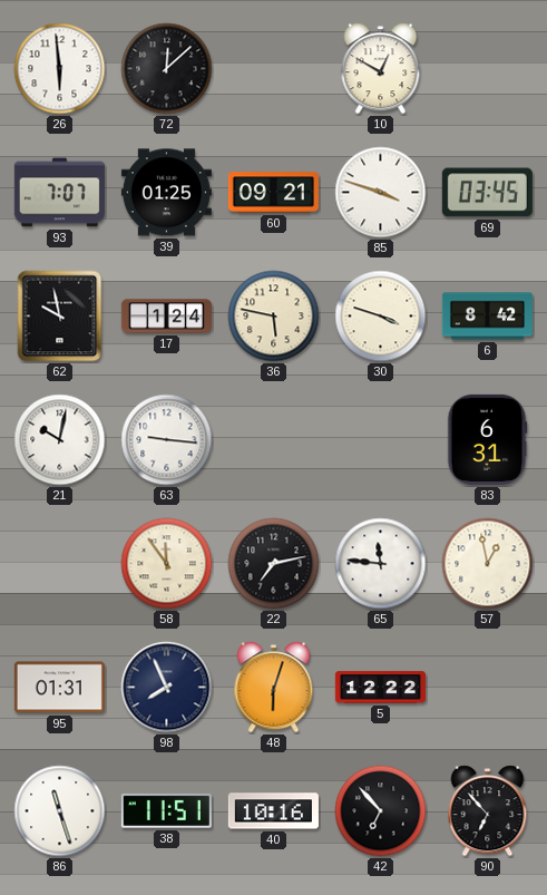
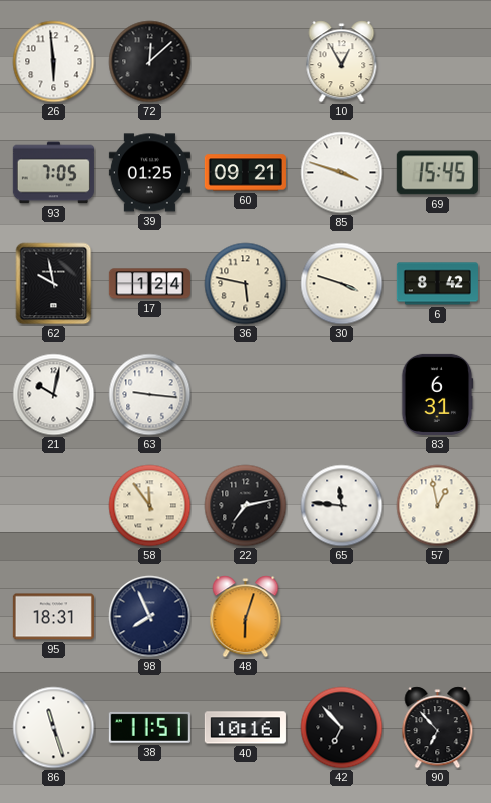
10: 12:50 -> 12:55 (342, 62)
93: 7:07 -> 7:05 (53, 173)
69: 03:45 -> 15:45 (437, 173)
95: 01:31 -> 18:31 (53, 617)
5: 12:22 -> none (380, 688)
